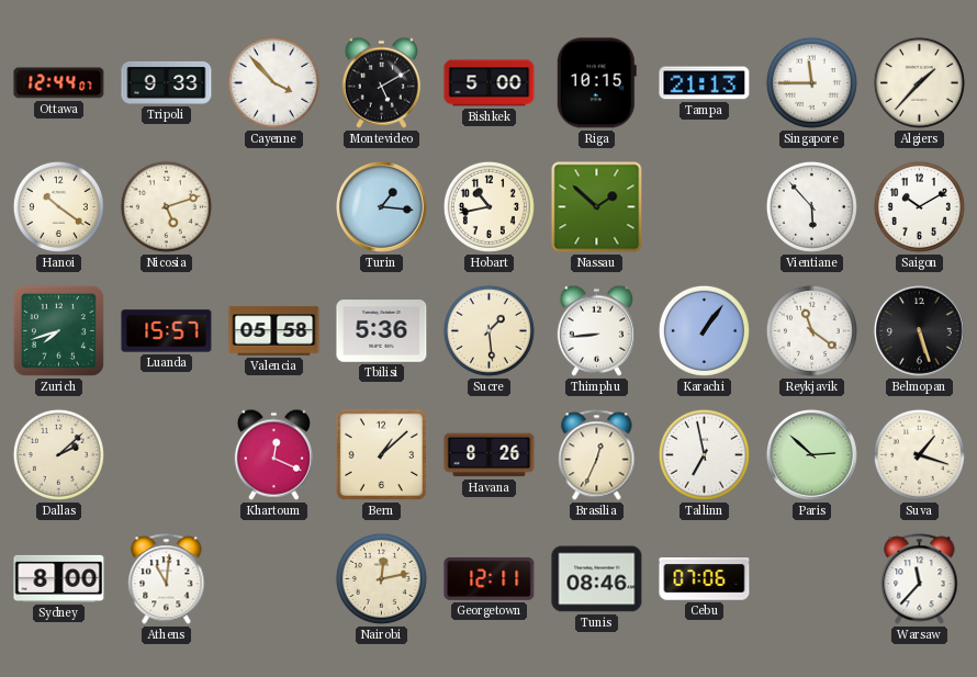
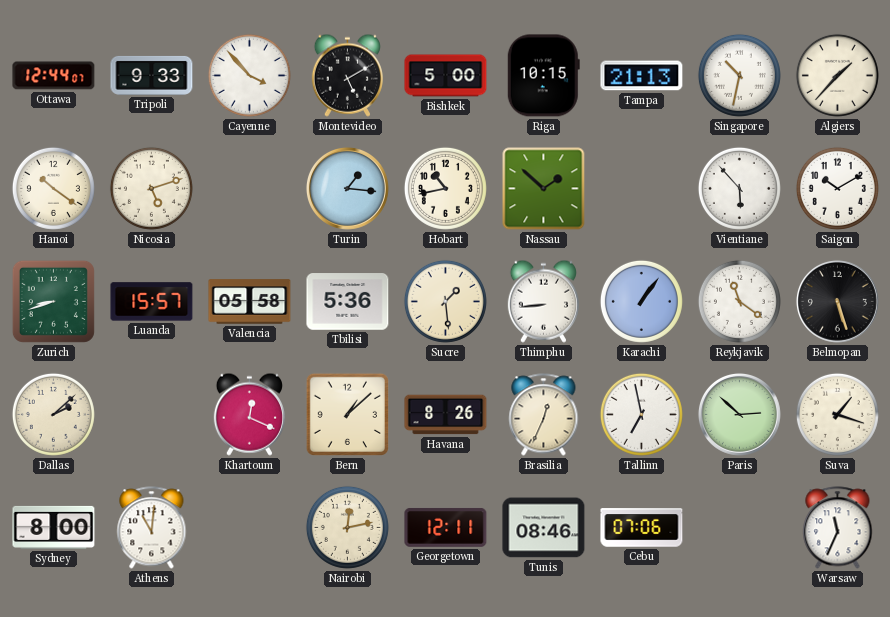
Singapore: 11:45 -> 10:32 (739, 75)
Zurich: 7:42 -> 8:42 (53, 301)
Warsaw: 11:37 -> 11:34 (838, 528)
